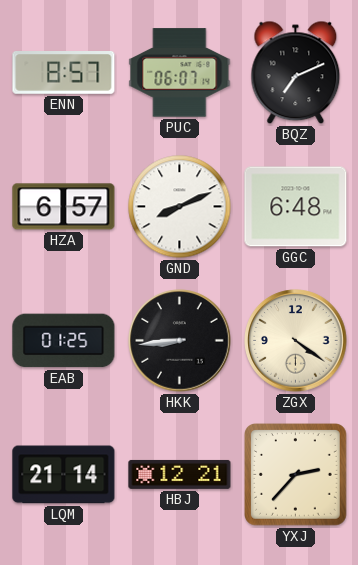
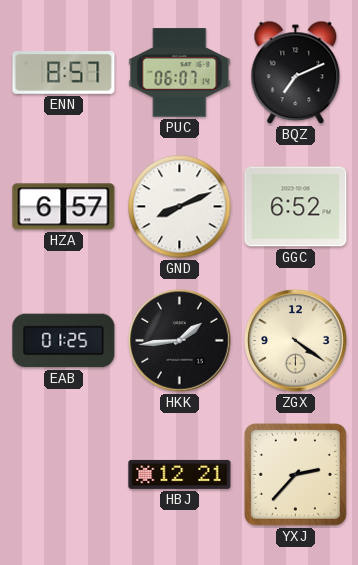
GGC: 6:48 -> 6:52 (296, 207)
HKK: 8:44 -> 1:44 (180, 341)
LQM: 21:14 -> none (64, 475)
